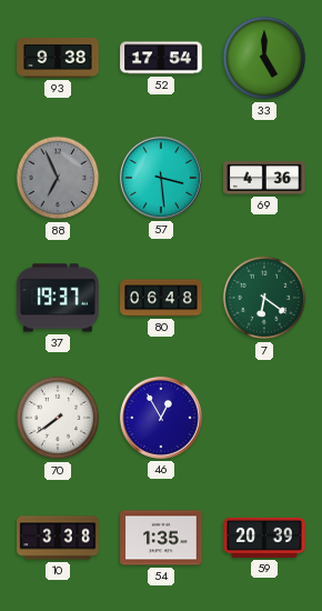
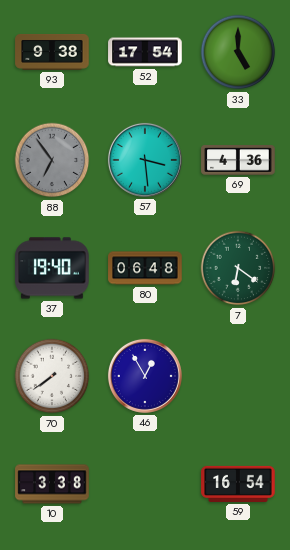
88: 6:56 -> 6:54 (52, 160)
37: 19:37 -> 19:40 (52, 268)
54: 1:35 -> none (161, 538)
59: 20:39 -> 16:54 (238, 484)
